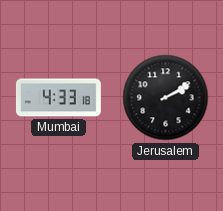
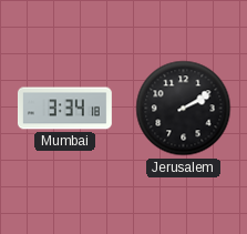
Mumbai: 4:33 -> 3:34 (64, 109)
